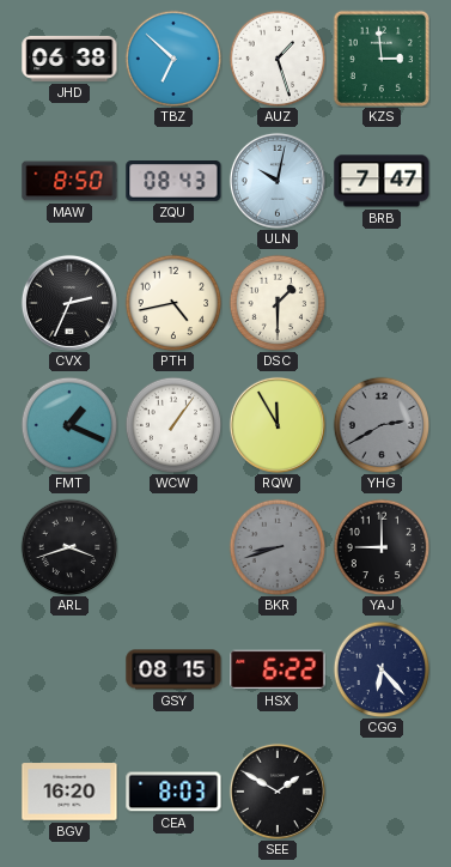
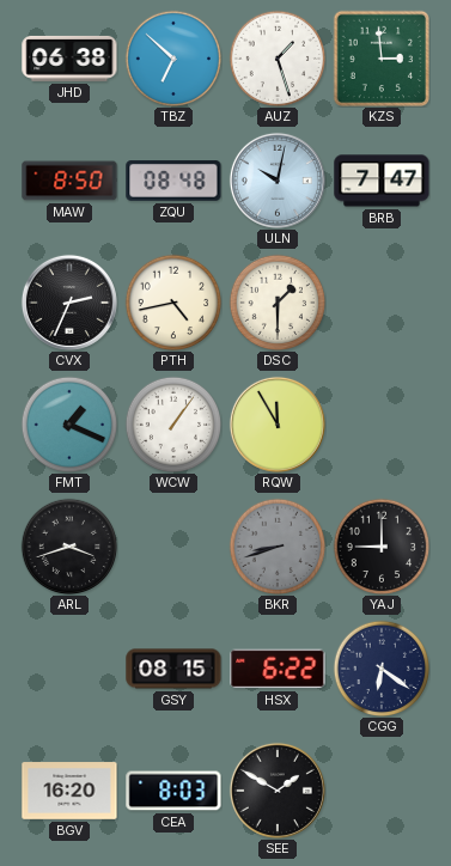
ZQU: 08:43 -> 08:48 (173, 181)
YHG: 2:40 -> none (382, 425)
CGG: 6:23 -> 6:21 (382, 669)
